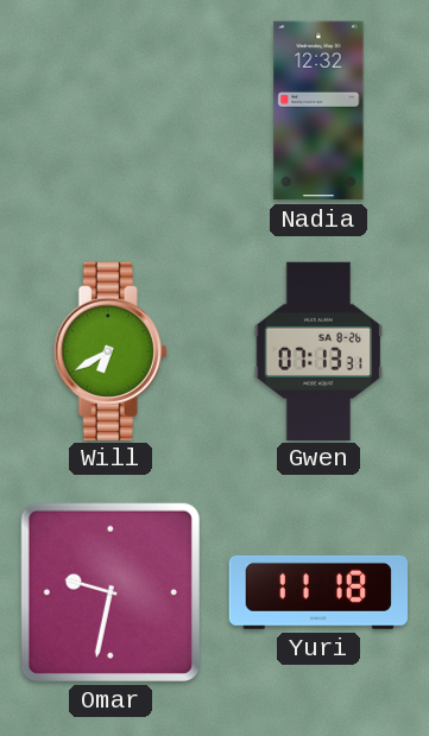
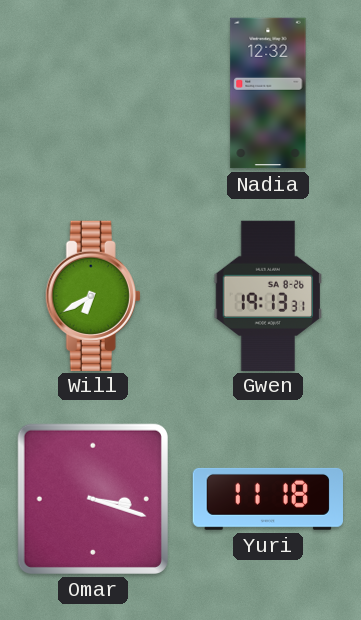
Gwen: 07:13 -> 19:13 (268, 295)
Omar: 9:32 -> 3:18 (93, 499)
